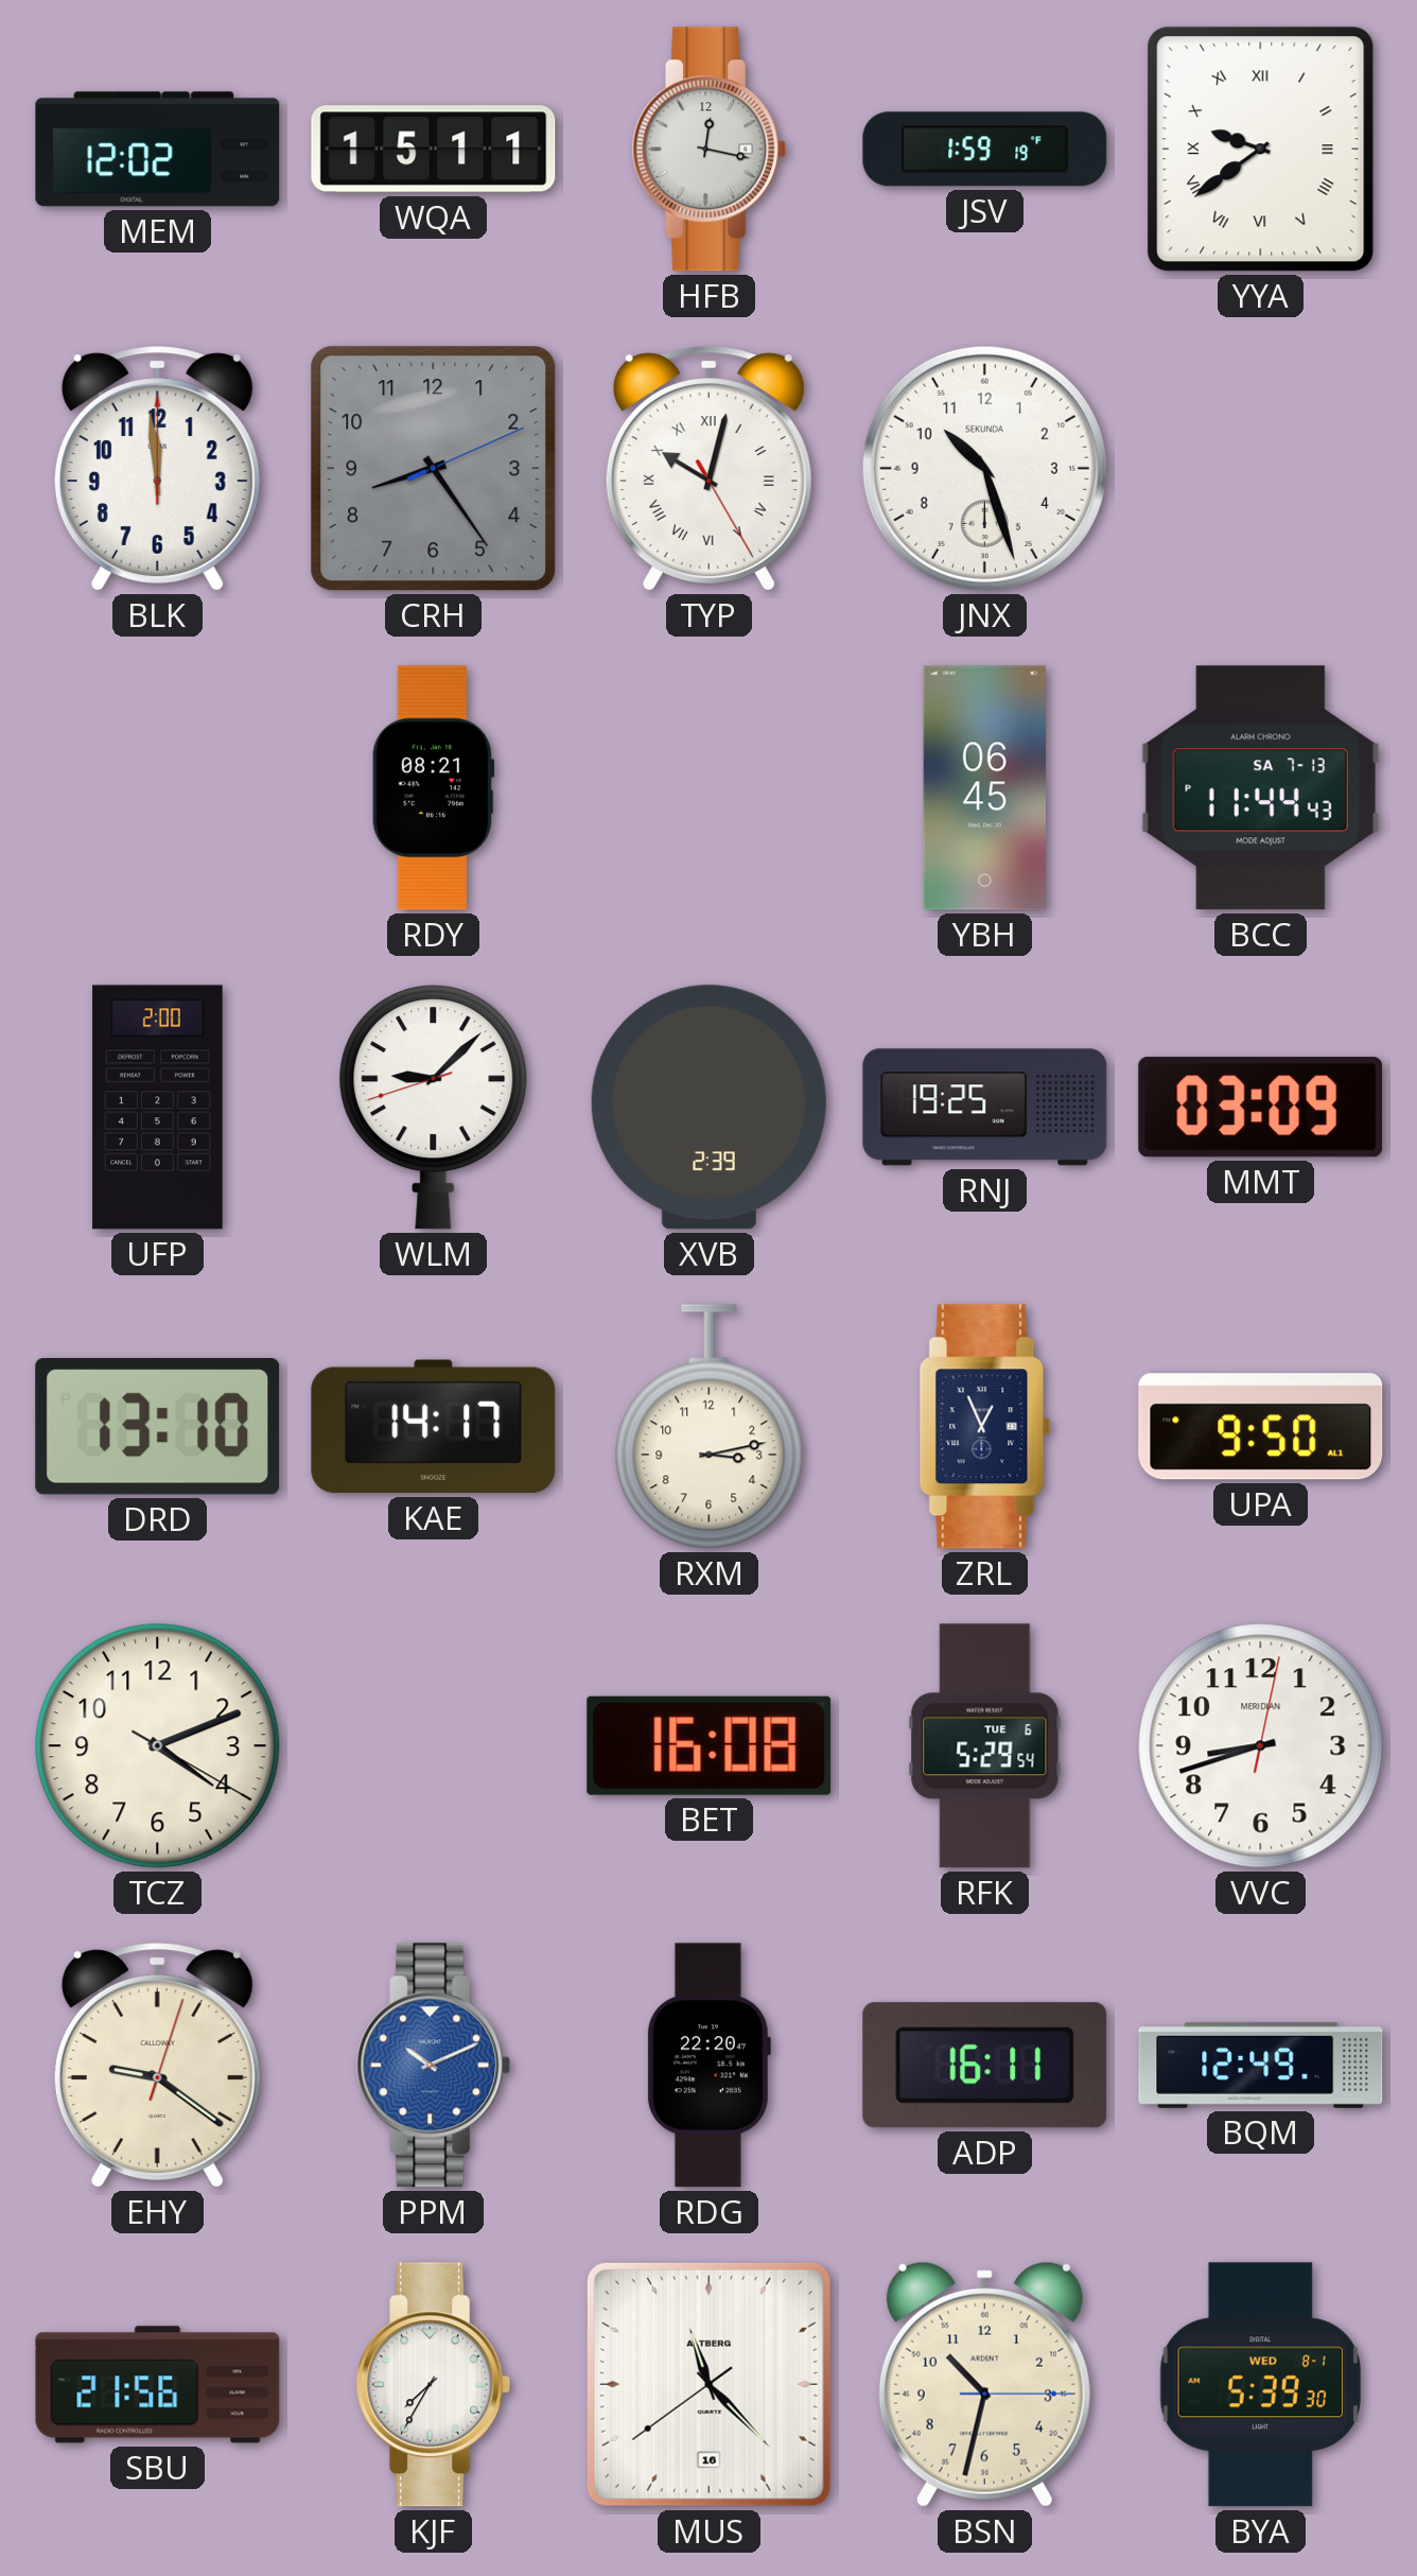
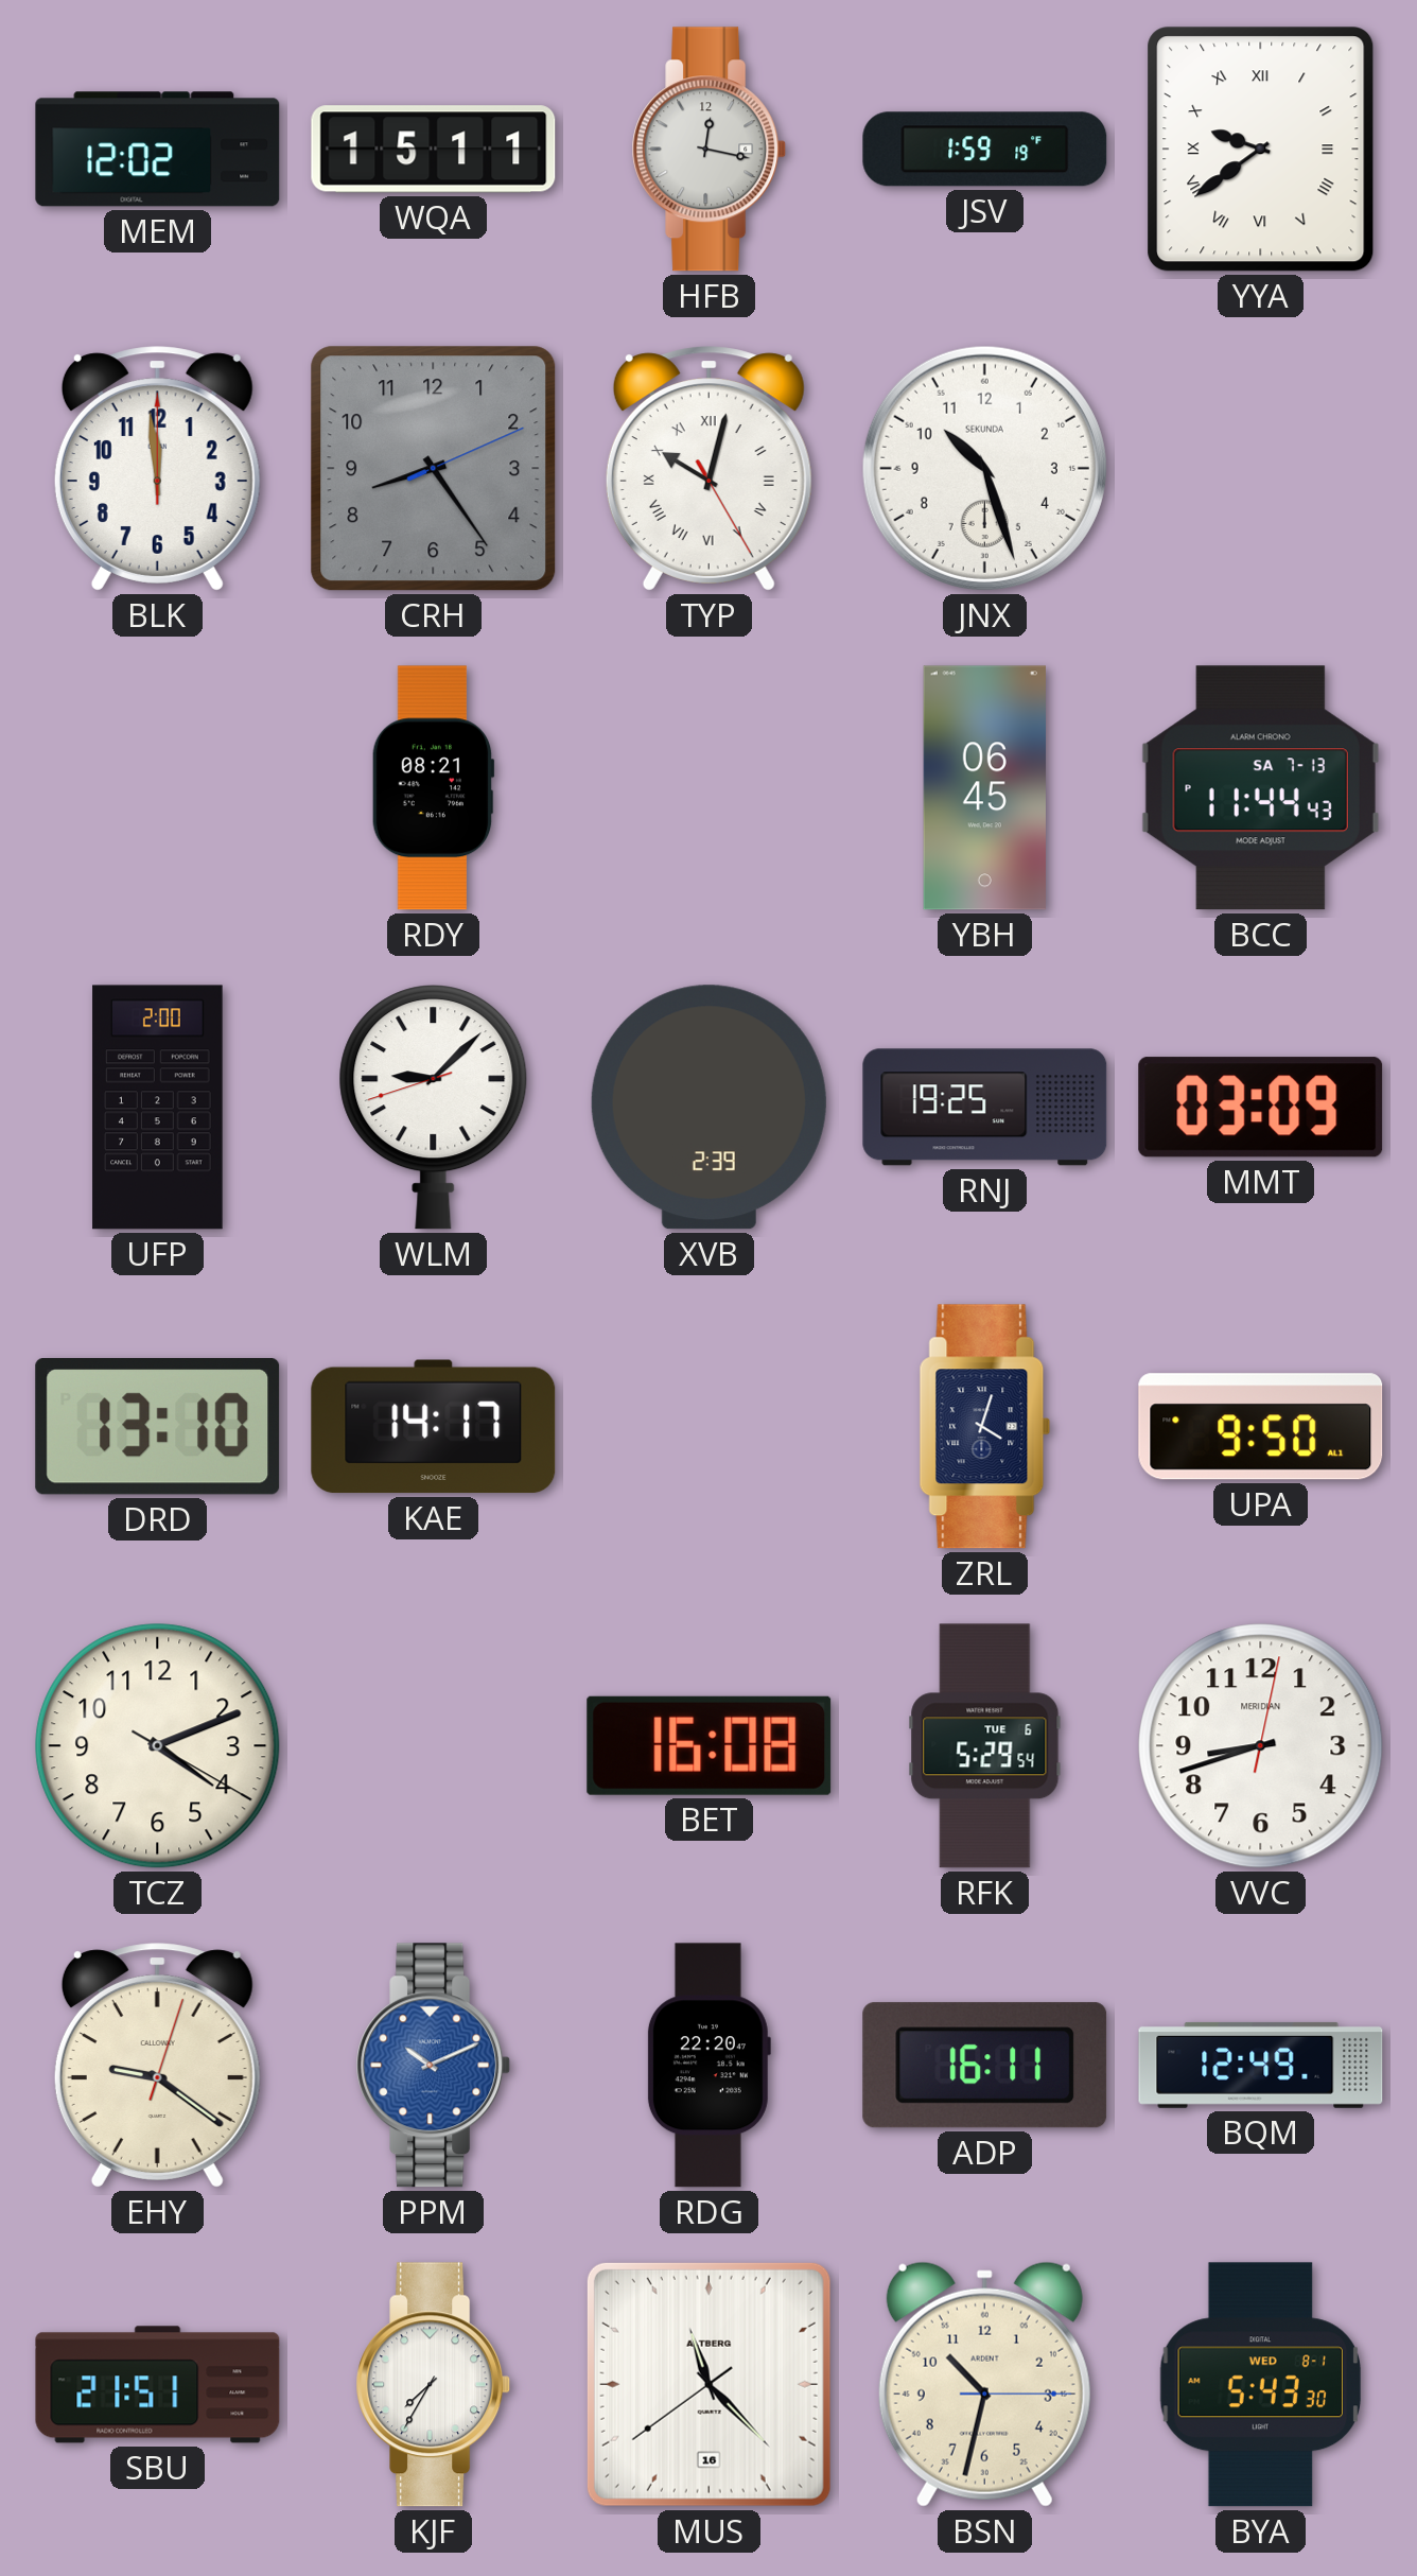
RXM: 3:13 -> none (710, 1427)
ZRL: 12:56 -> 4:03 (985, 1427)
SBU: 21:56 -> 21:51 (158, 2385)
BYA: 5:39 -> 5:43 (1260, 2385)
